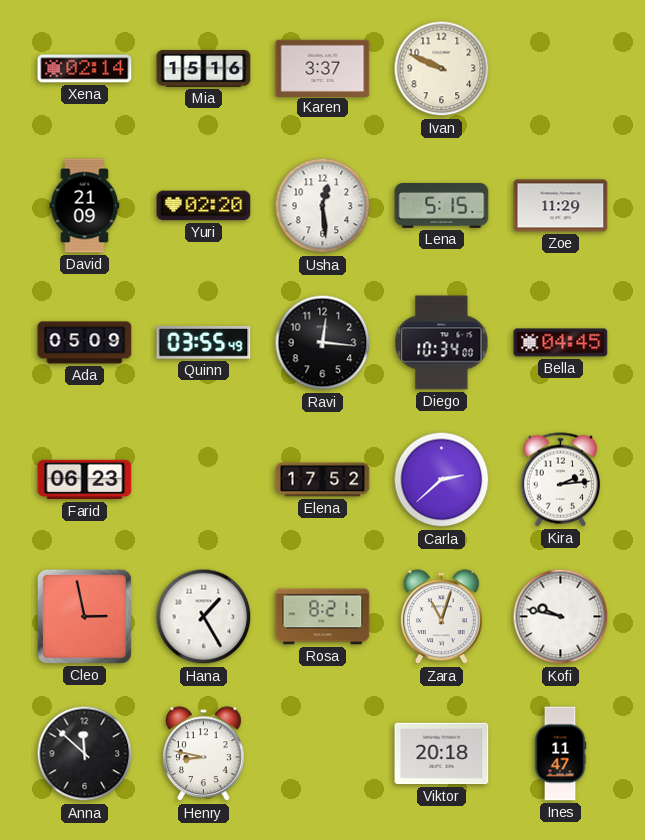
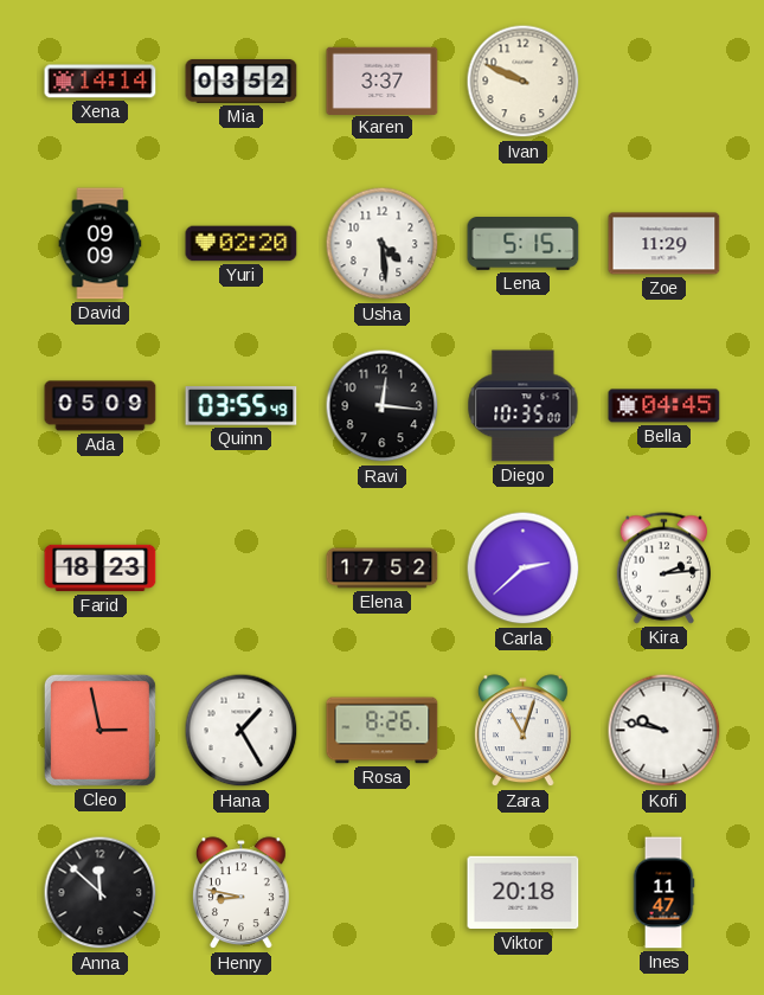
Xena: 02:14 -> 14:14 (101, 82)
Mia: 15:16 -> 03:52 (242, 82)
David: 21:09 -> 09:09 (101, 244)
Usha: 12:29 -> 4:29 (383, 244)
Diego: 10:34 -> 10:35 (524, 406)
Farid: 06:23 -> 18:23 (101, 569)
Rosa: 8:21 -> 8:26 (383, 731)
